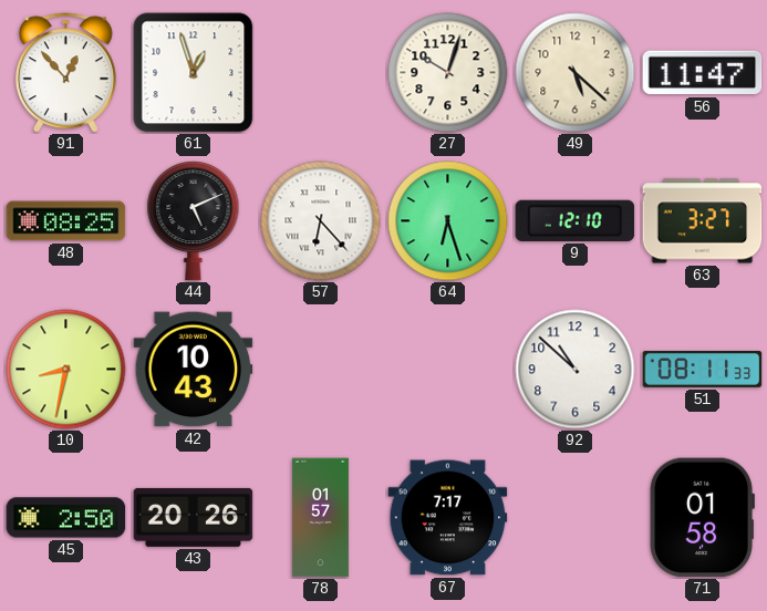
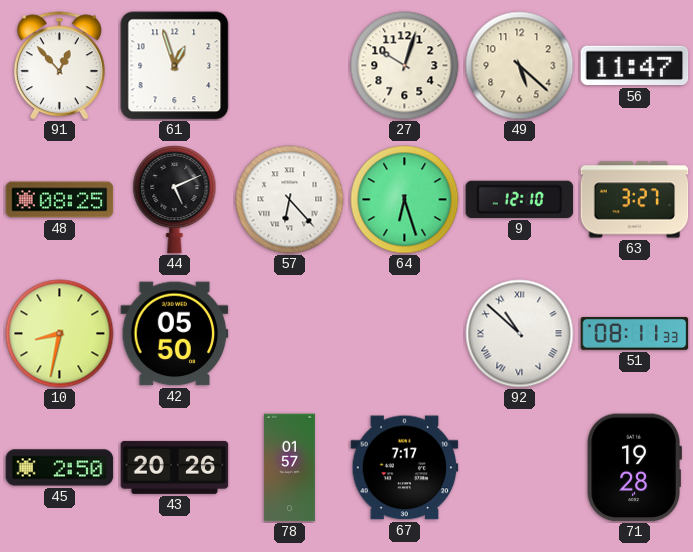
42: 10:43 -> 05:50 (175, 334)
92 numerals: Arabic -> Roman (520, 334)
71: 01:58 -> 19:28 (634, 468)
